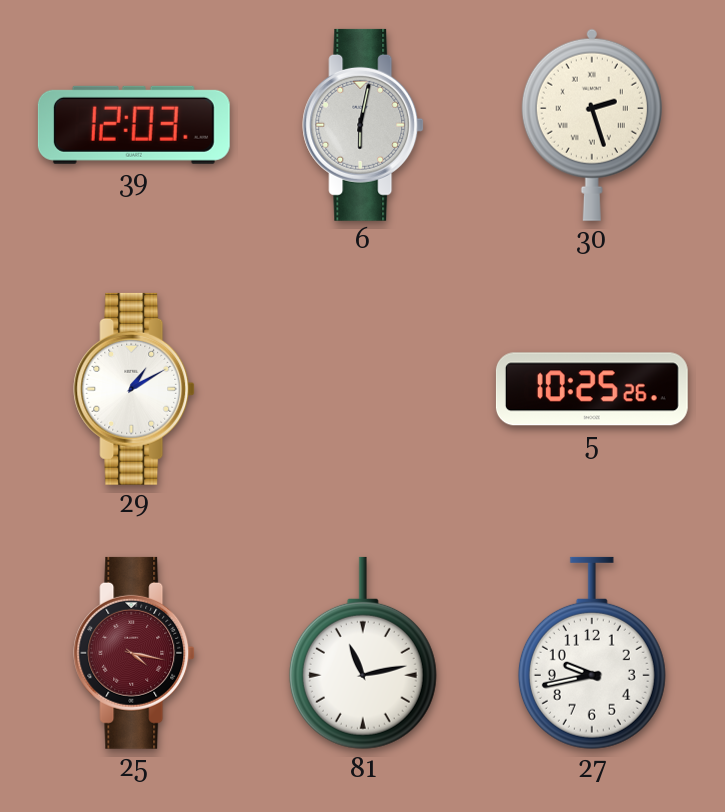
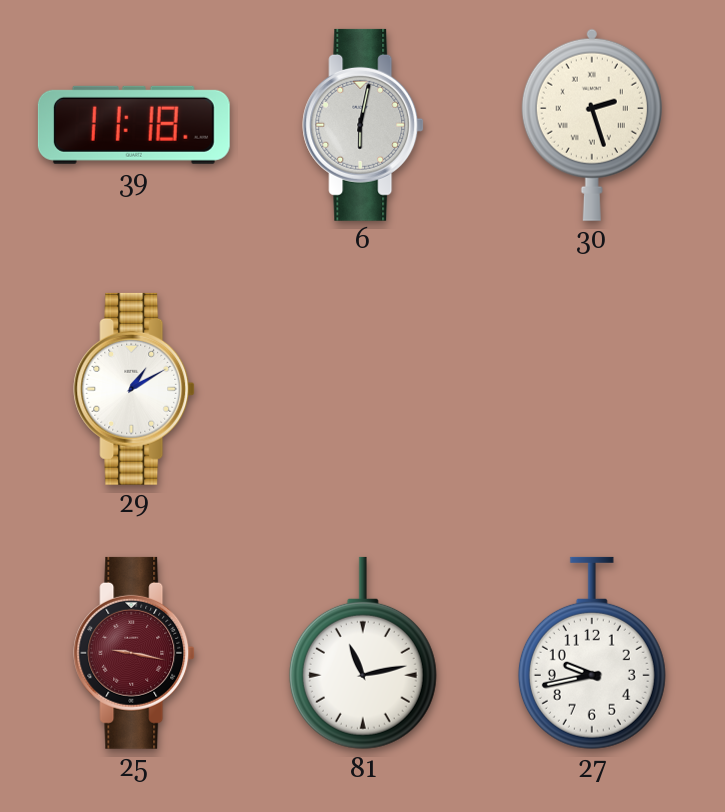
39: 12:03 -> 11:18 (134, 125)
5: 10:25 -> none (592, 389)
25: 4:17 -> 9:17 (134, 653)
